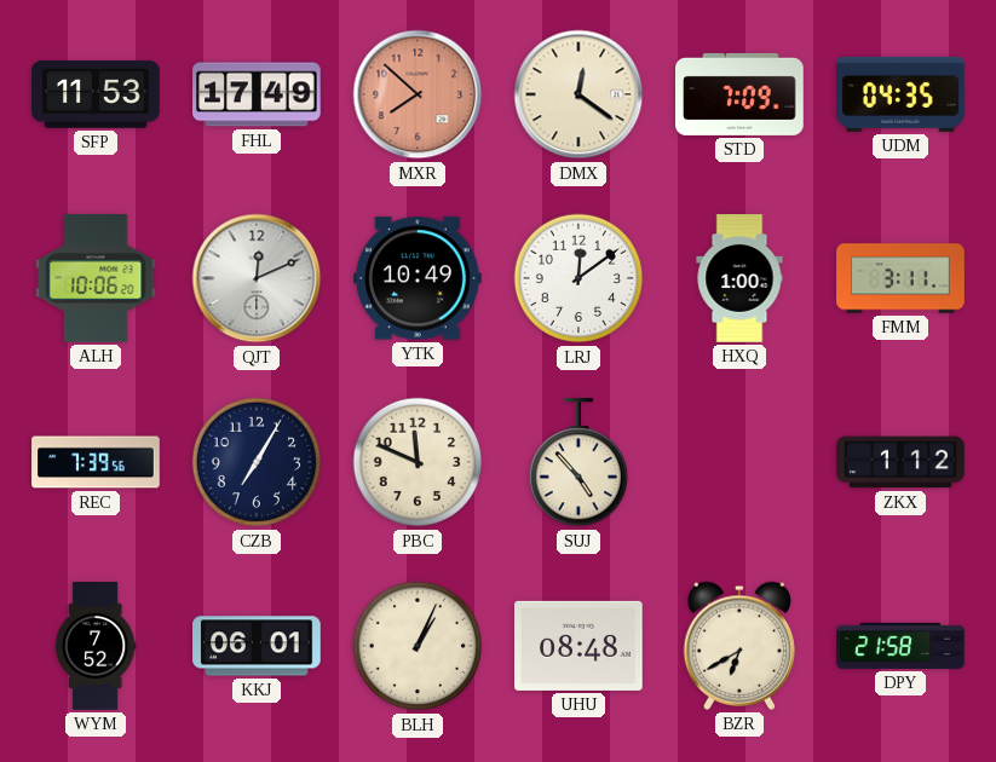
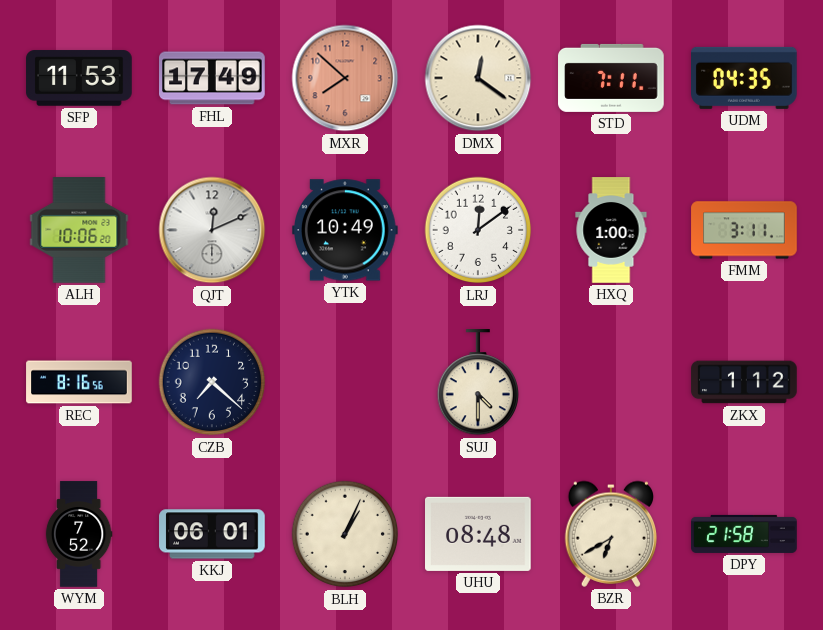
STD: 7:09 -> 7:11 (611, 78)
REC: 7:39 -> 8:16 (79, 382)
CZB: 7:05 -> 7:22 (212, 382)
PBC: 11:49 -> none (418, 462)
SUJ: 4:53 -> 4:30 (477, 383)
